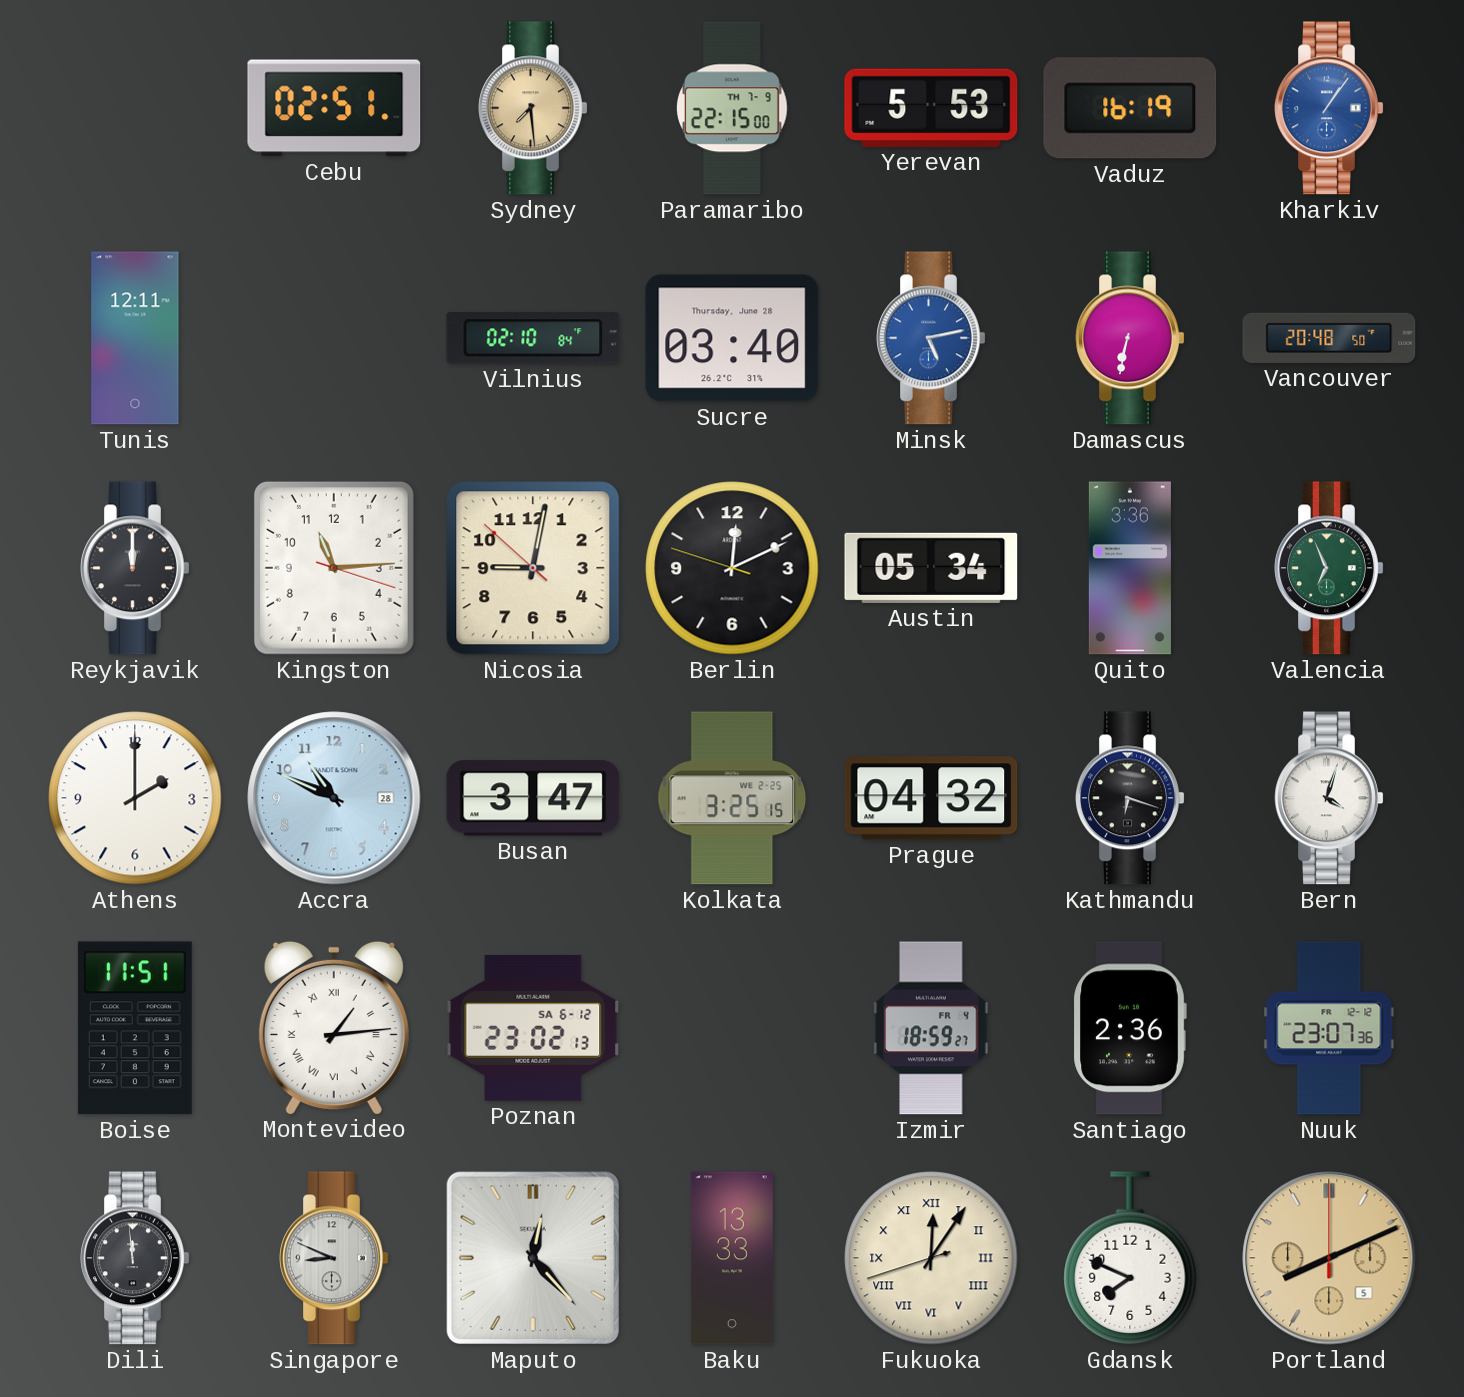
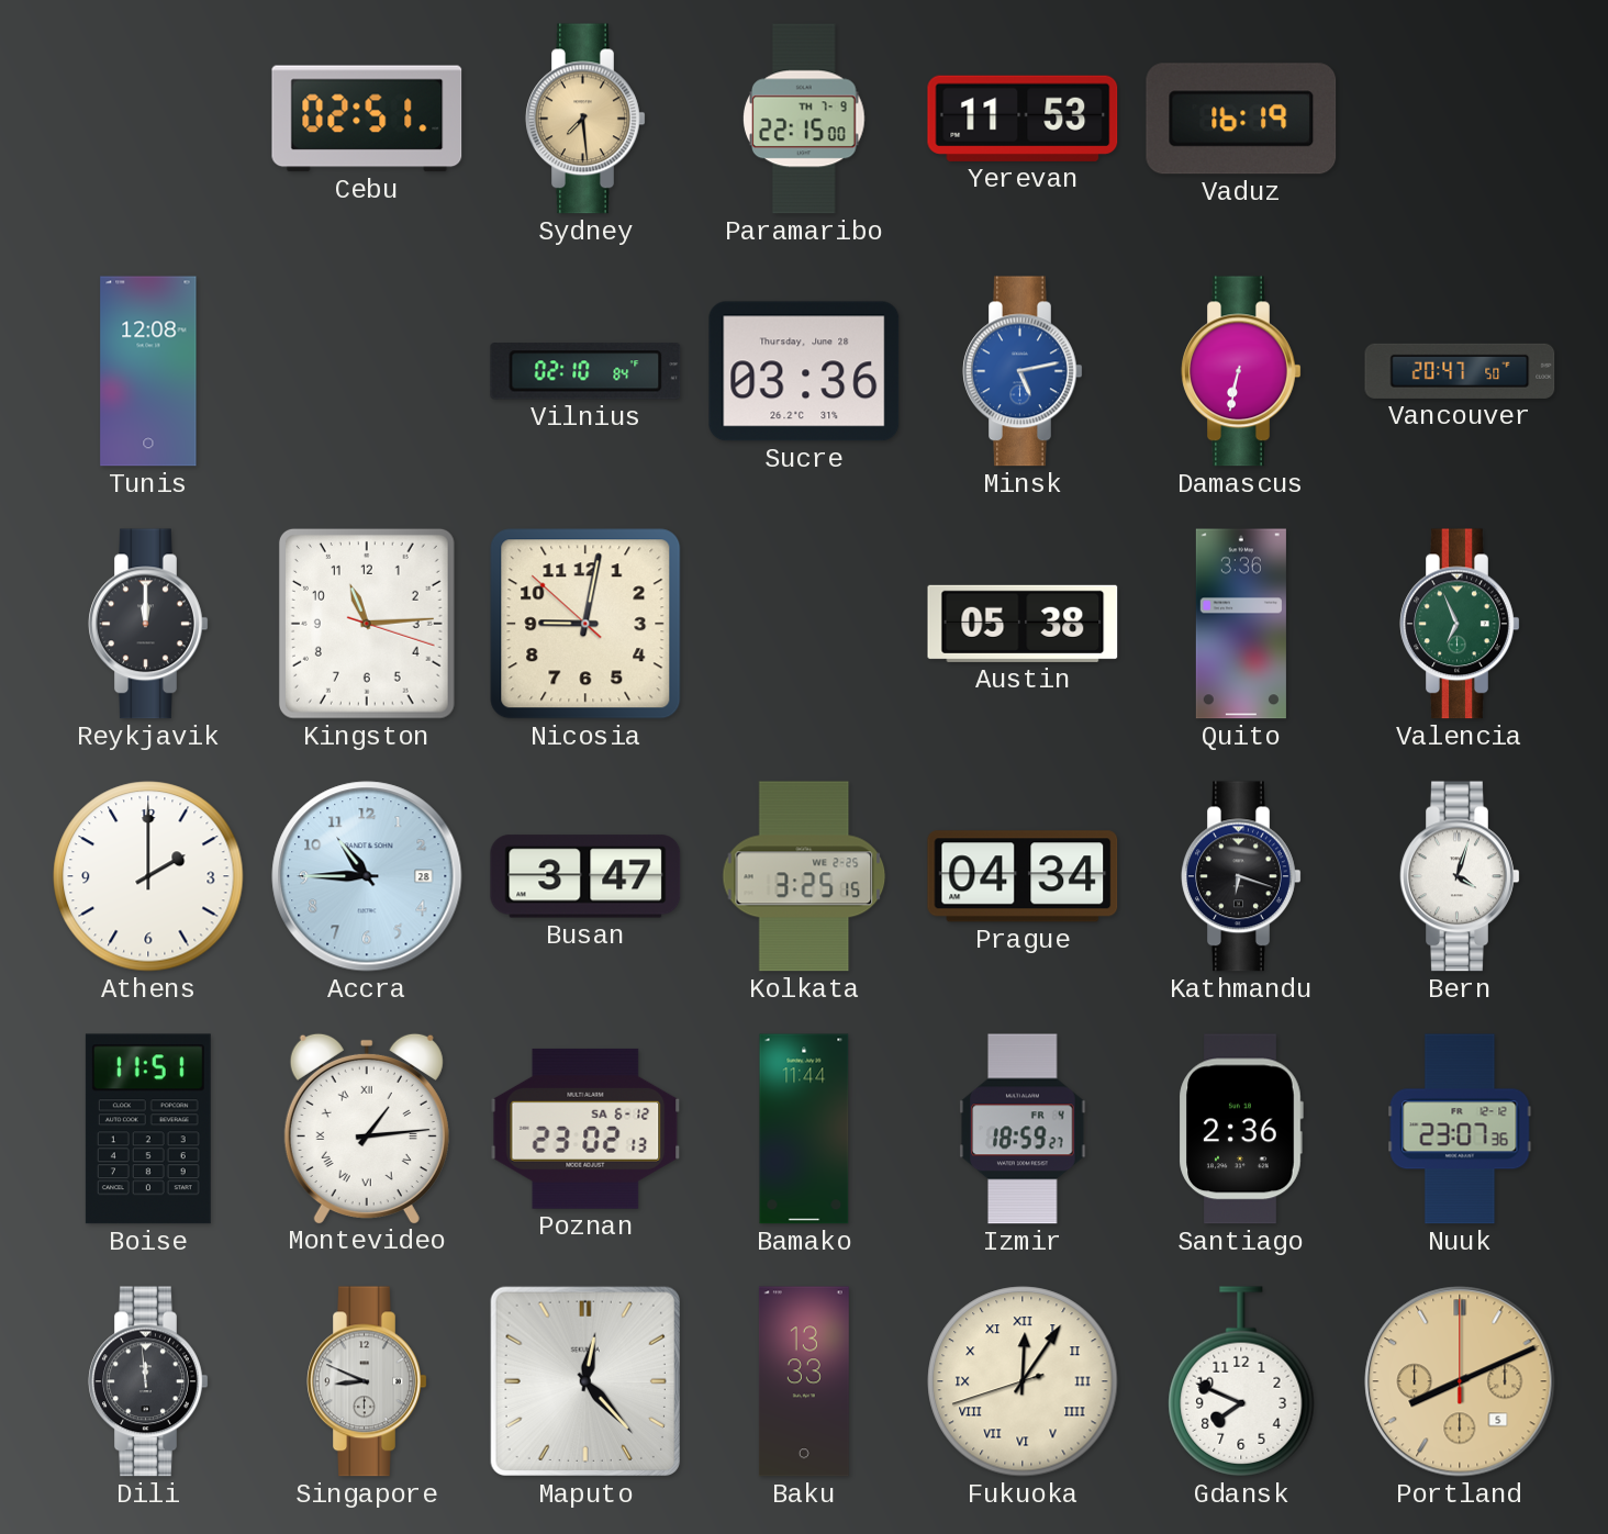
Yerevan: 5:53 -> 11:53 (1023, 119)
Kharkiv: 1:06 -> none (1329, 108)
Tunis: 12:11 -> 12:08 (148, 371)
Sucre: 03:40 -> 03:36 (804, 371)
Vancouver: 20:48 -> 20:47 (1460, 371)
Berlin: 12:10 -> none (732, 568)
Austin: 05:34 -> 05:38 (1023, 624)
Accra: 10:49 -> 10:45 (367, 876)
Prague: 04:32 -> 04:34 (1023, 876)
Bamako: none -> 11:44 (804, 1129)
